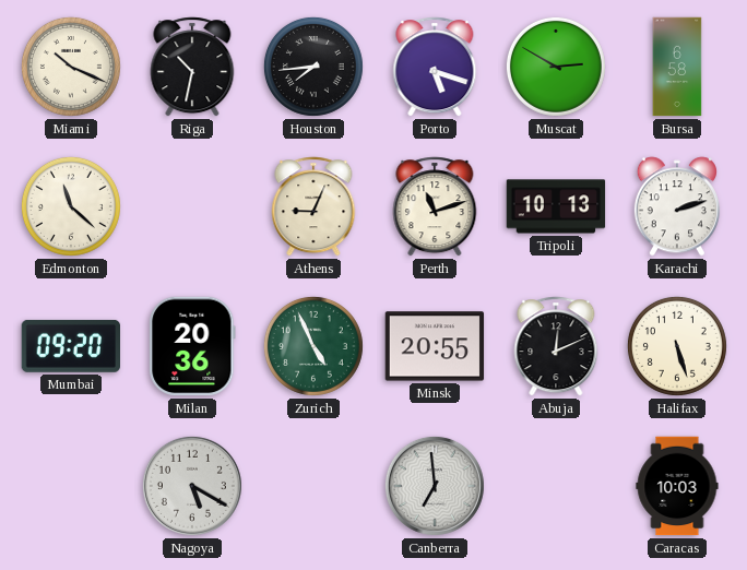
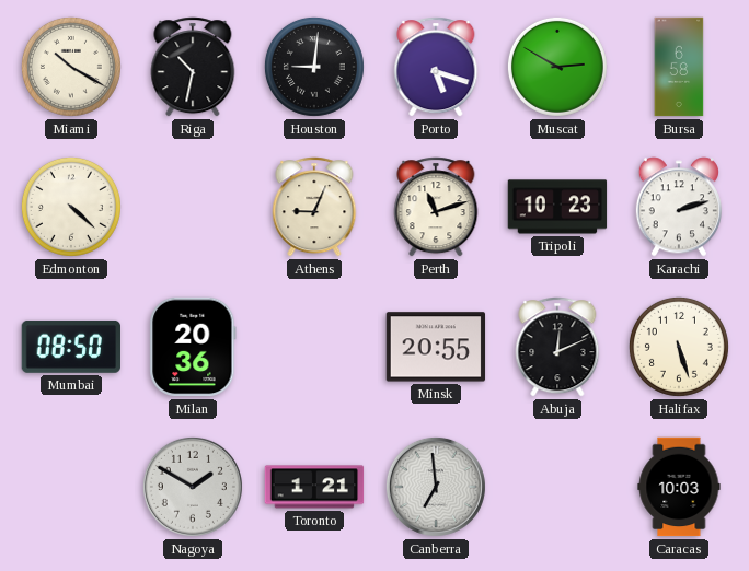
Miami: 10:19 -> 10:20 (71, 67)
Houston: 7:44 -> 9:01 (314, 67)
Edmonton: 11:22 -> 4:22 (71, 207)
Tripoli: 10:13 -> 10:23 (557, 207)
Mumbai: 09:20 -> 08:50 (71, 347)
Zurich: 4:56 -> none (313, 346)
Nagoya: 5:20 -> 1:50 (193, 487)
Toronto: none -> 1:21 (314, 487)
